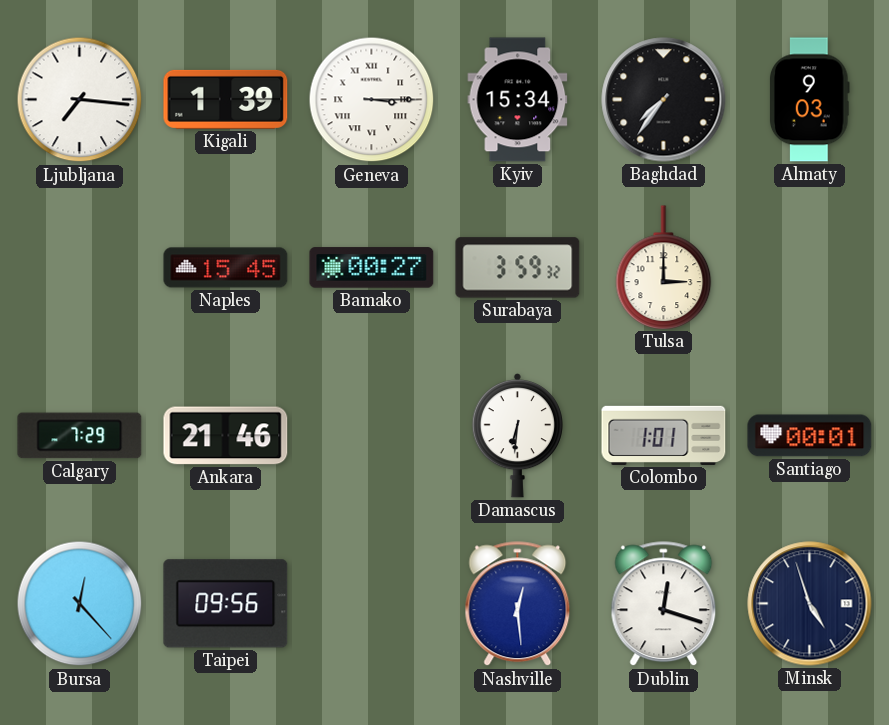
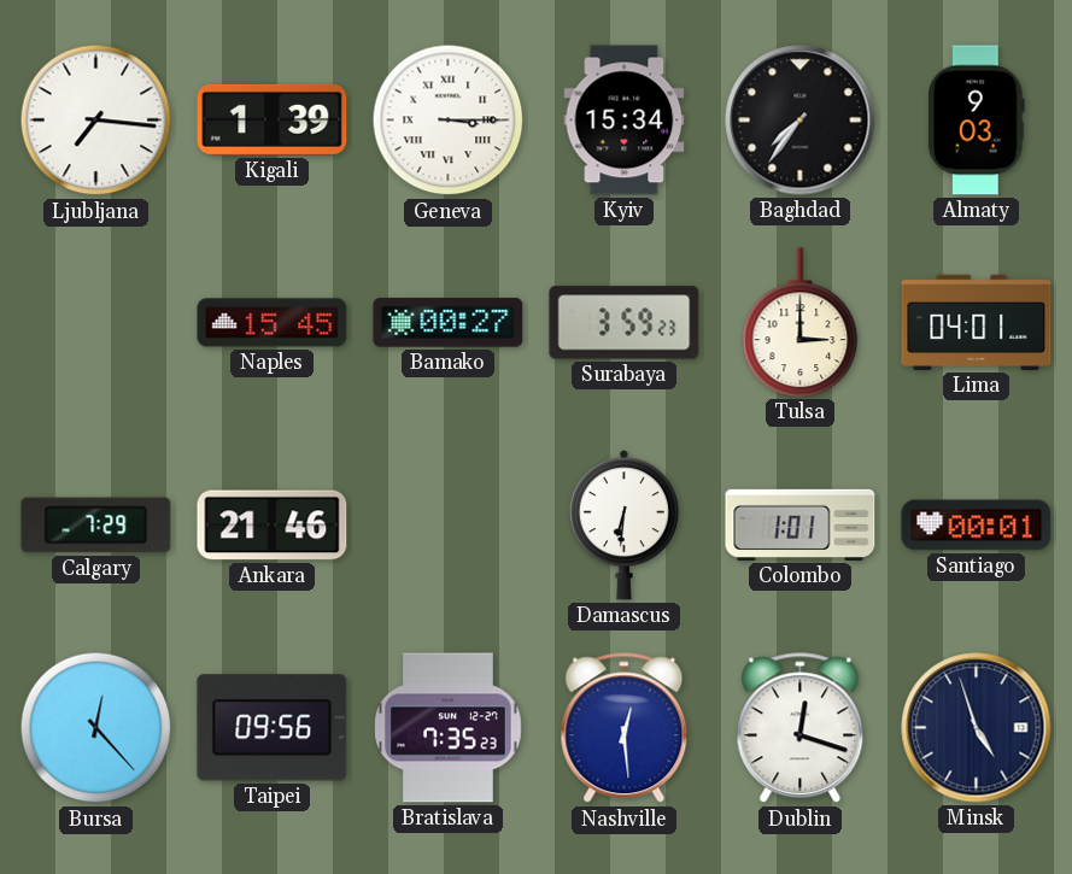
Surabaya: 3:59:32 -> 3:59:23 (625, 323)
Lima: none -> 04:01 (977, 322)
Bratislava: none -> 7:35 (449, 728)
